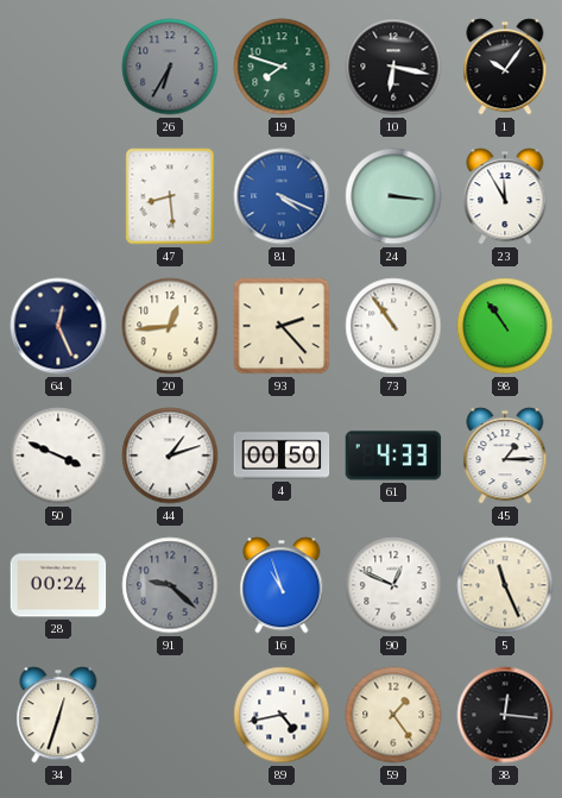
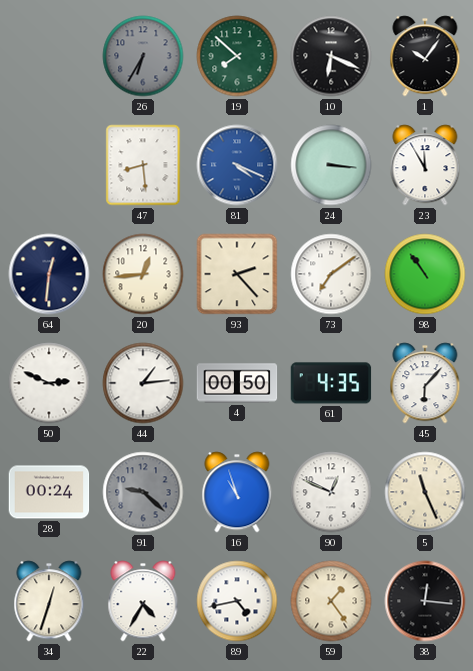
19: 7:48 -> 7:52 (237, 56)
10: 6:17 -> 6:19 (331, 56)
64: 12:26 -> 12:31 (49, 274)
73: 10:54 -> 7:09 (331, 274)
50: 3:49 -> 2:49 (49, 383)
44: 1:12 -> 1:14 (143, 383)
61: 4:33 -> 4:35 (331, 383)
45: 1:15 -> 6:07 (425, 383)
22: none -> 4:35 (143, 601)
